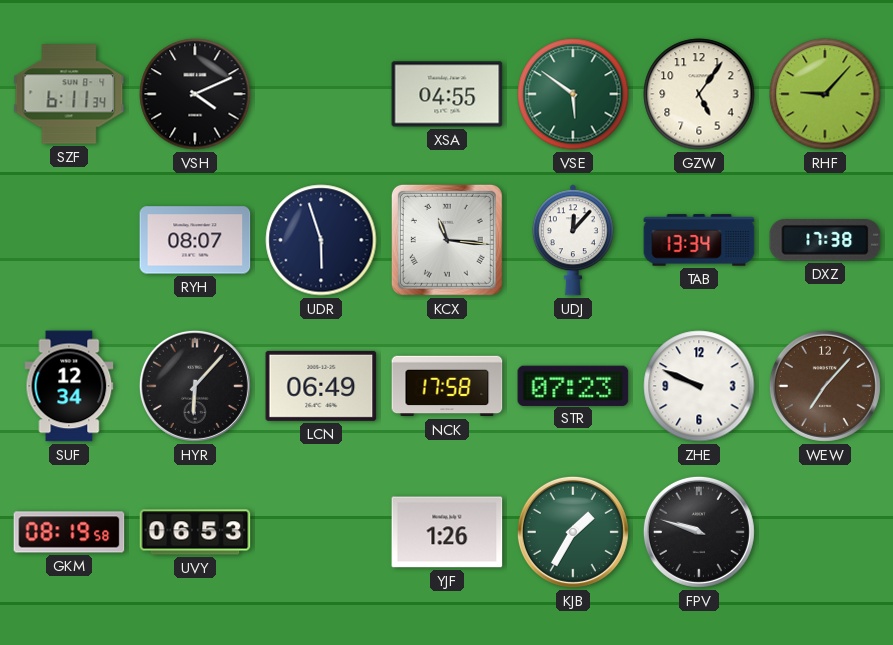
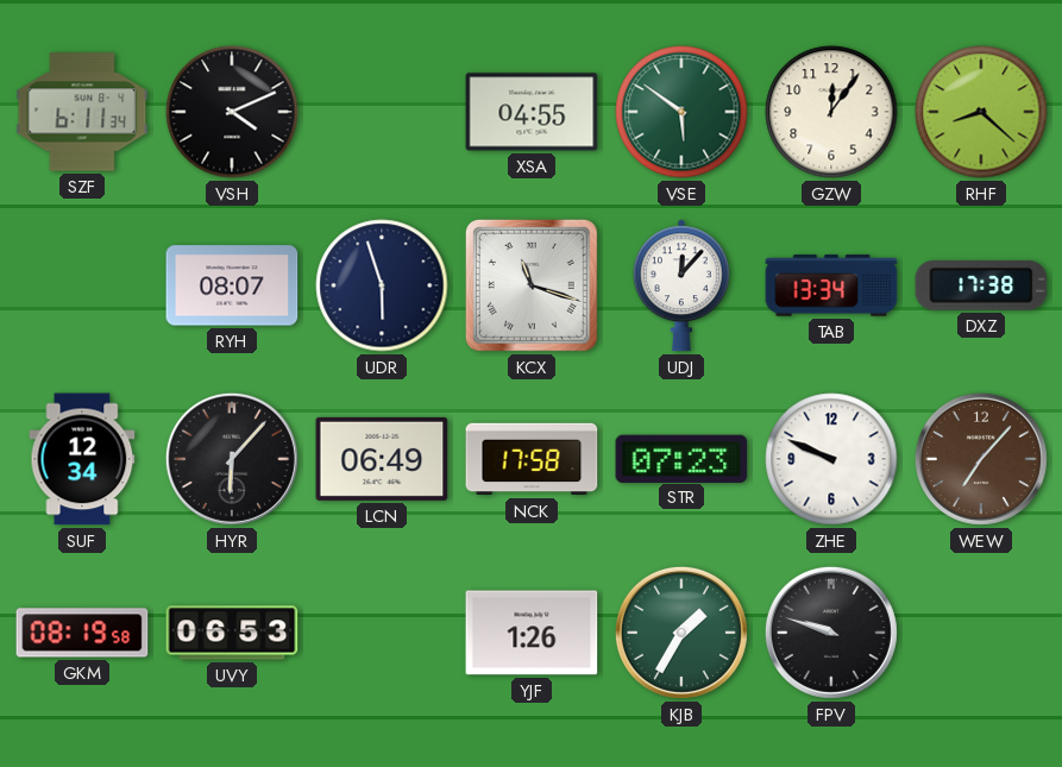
GZW: 5:06 -> 12:06 (831, 112)
RHF: 9:07 -> 8:22 (981, 112)
KCX: 11:16 -> 11:18 (532, 285)
